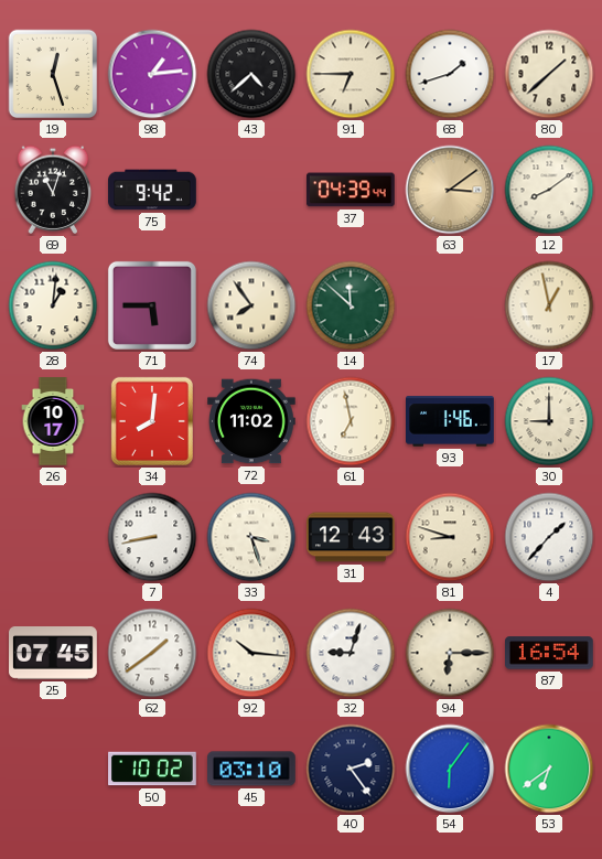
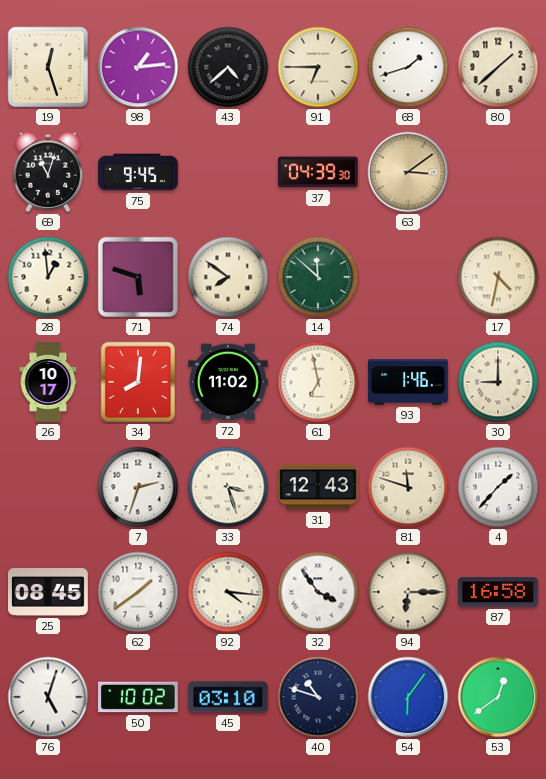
75: 9:42 -> 9:45 (138, 172)
37: 04:39:44 -> 04:39:30 (318, 172)
12: 8:09 -> none (549, 190)
28: 1:01 -> 12:59 (48, 277)
71: 5:45 -> 5:48 (138, 277)
74: 7:54 -> 7:51 (228, 277)
17: 12:58 -> 4:32 (498, 277)
7: 8:43 -> 2:33 (138, 487)
81: 8:48 -> 11:48 (408, 487)
25: 07:45 -> 08:45 (48, 593)
92: 10:16 -> 4:16 (228, 592)
32: 9:03 -> 3:54 (318, 592)
87: 16:54 -> 16:58 (499, 592)
76: none -> 5:03 (48, 697)
40: 2:24 -> 10:48 (318, 697)
53: 6:39 -> 12:39 (498, 697)
